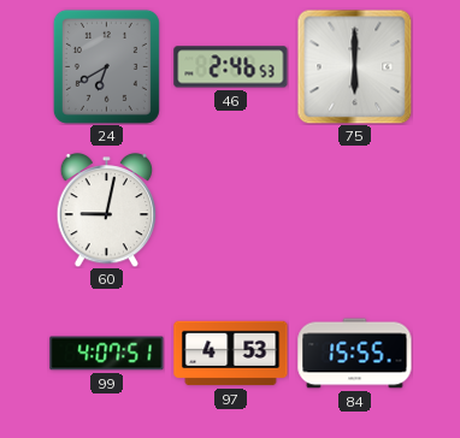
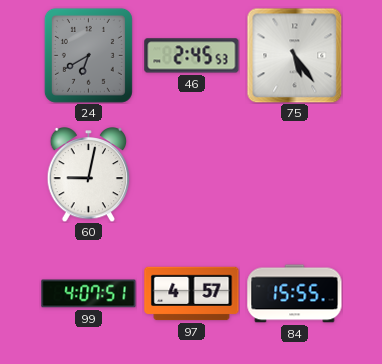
46: 2:46 -> 2:45 (192, 56)
75: 6:00 -> 5:24 (294, 55)
97: 4:53 -> 4:57 (192, 294)
